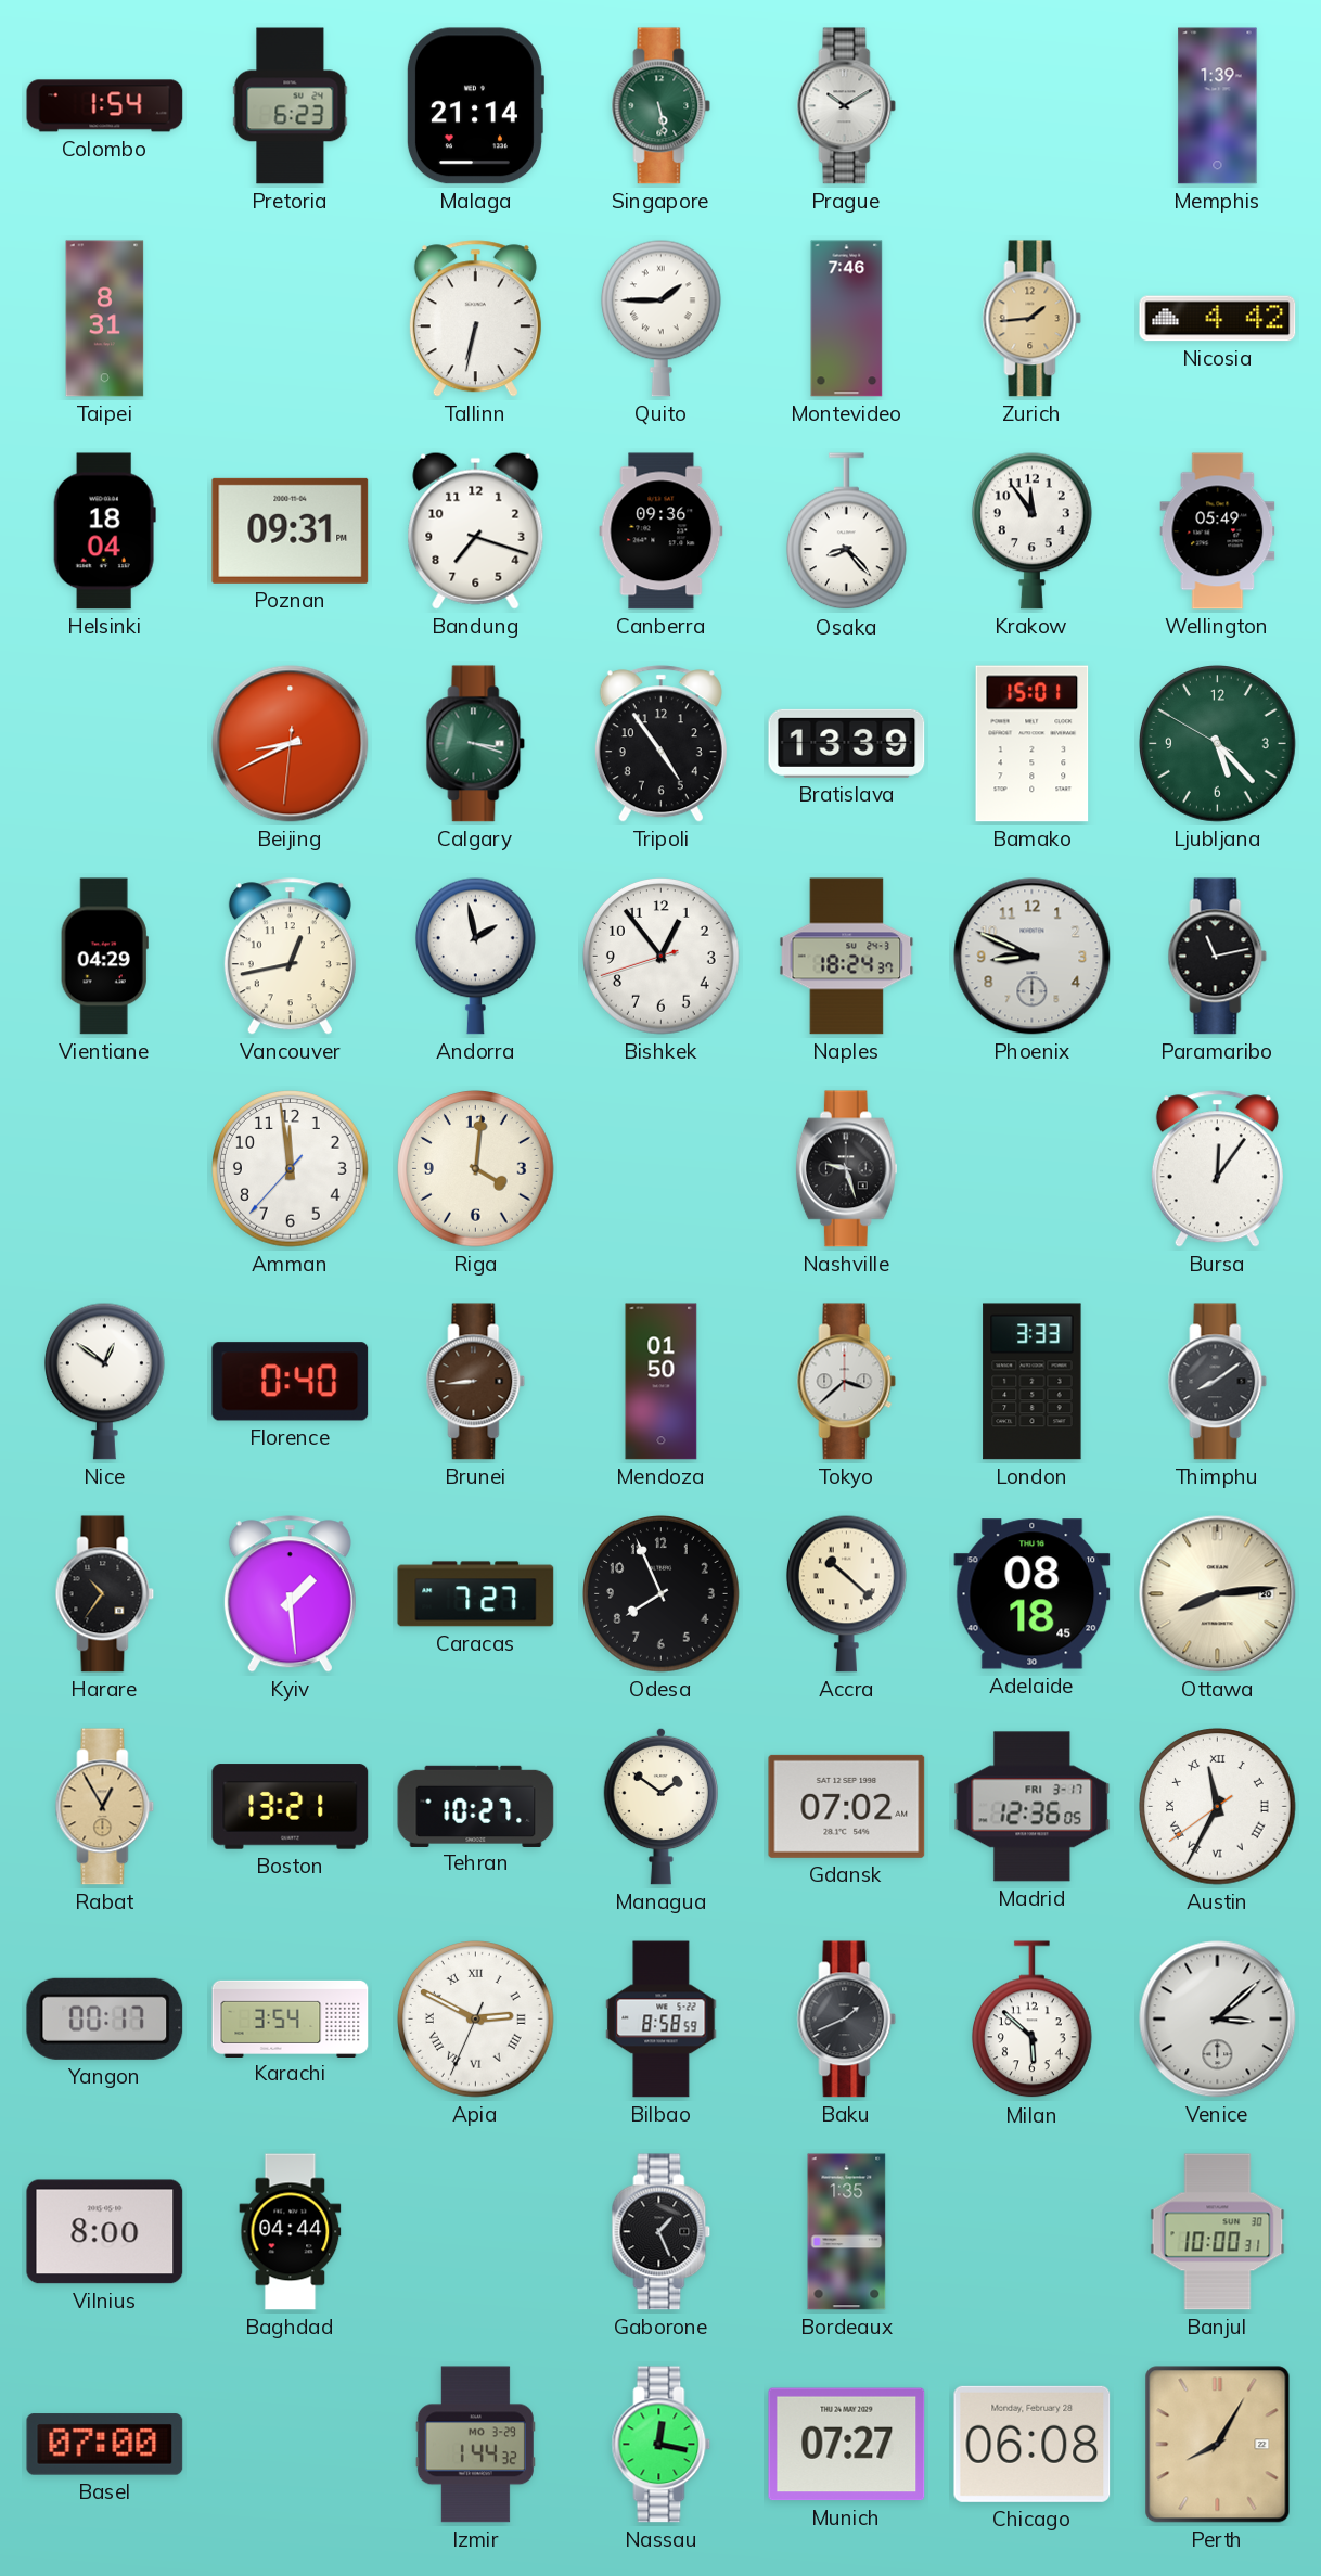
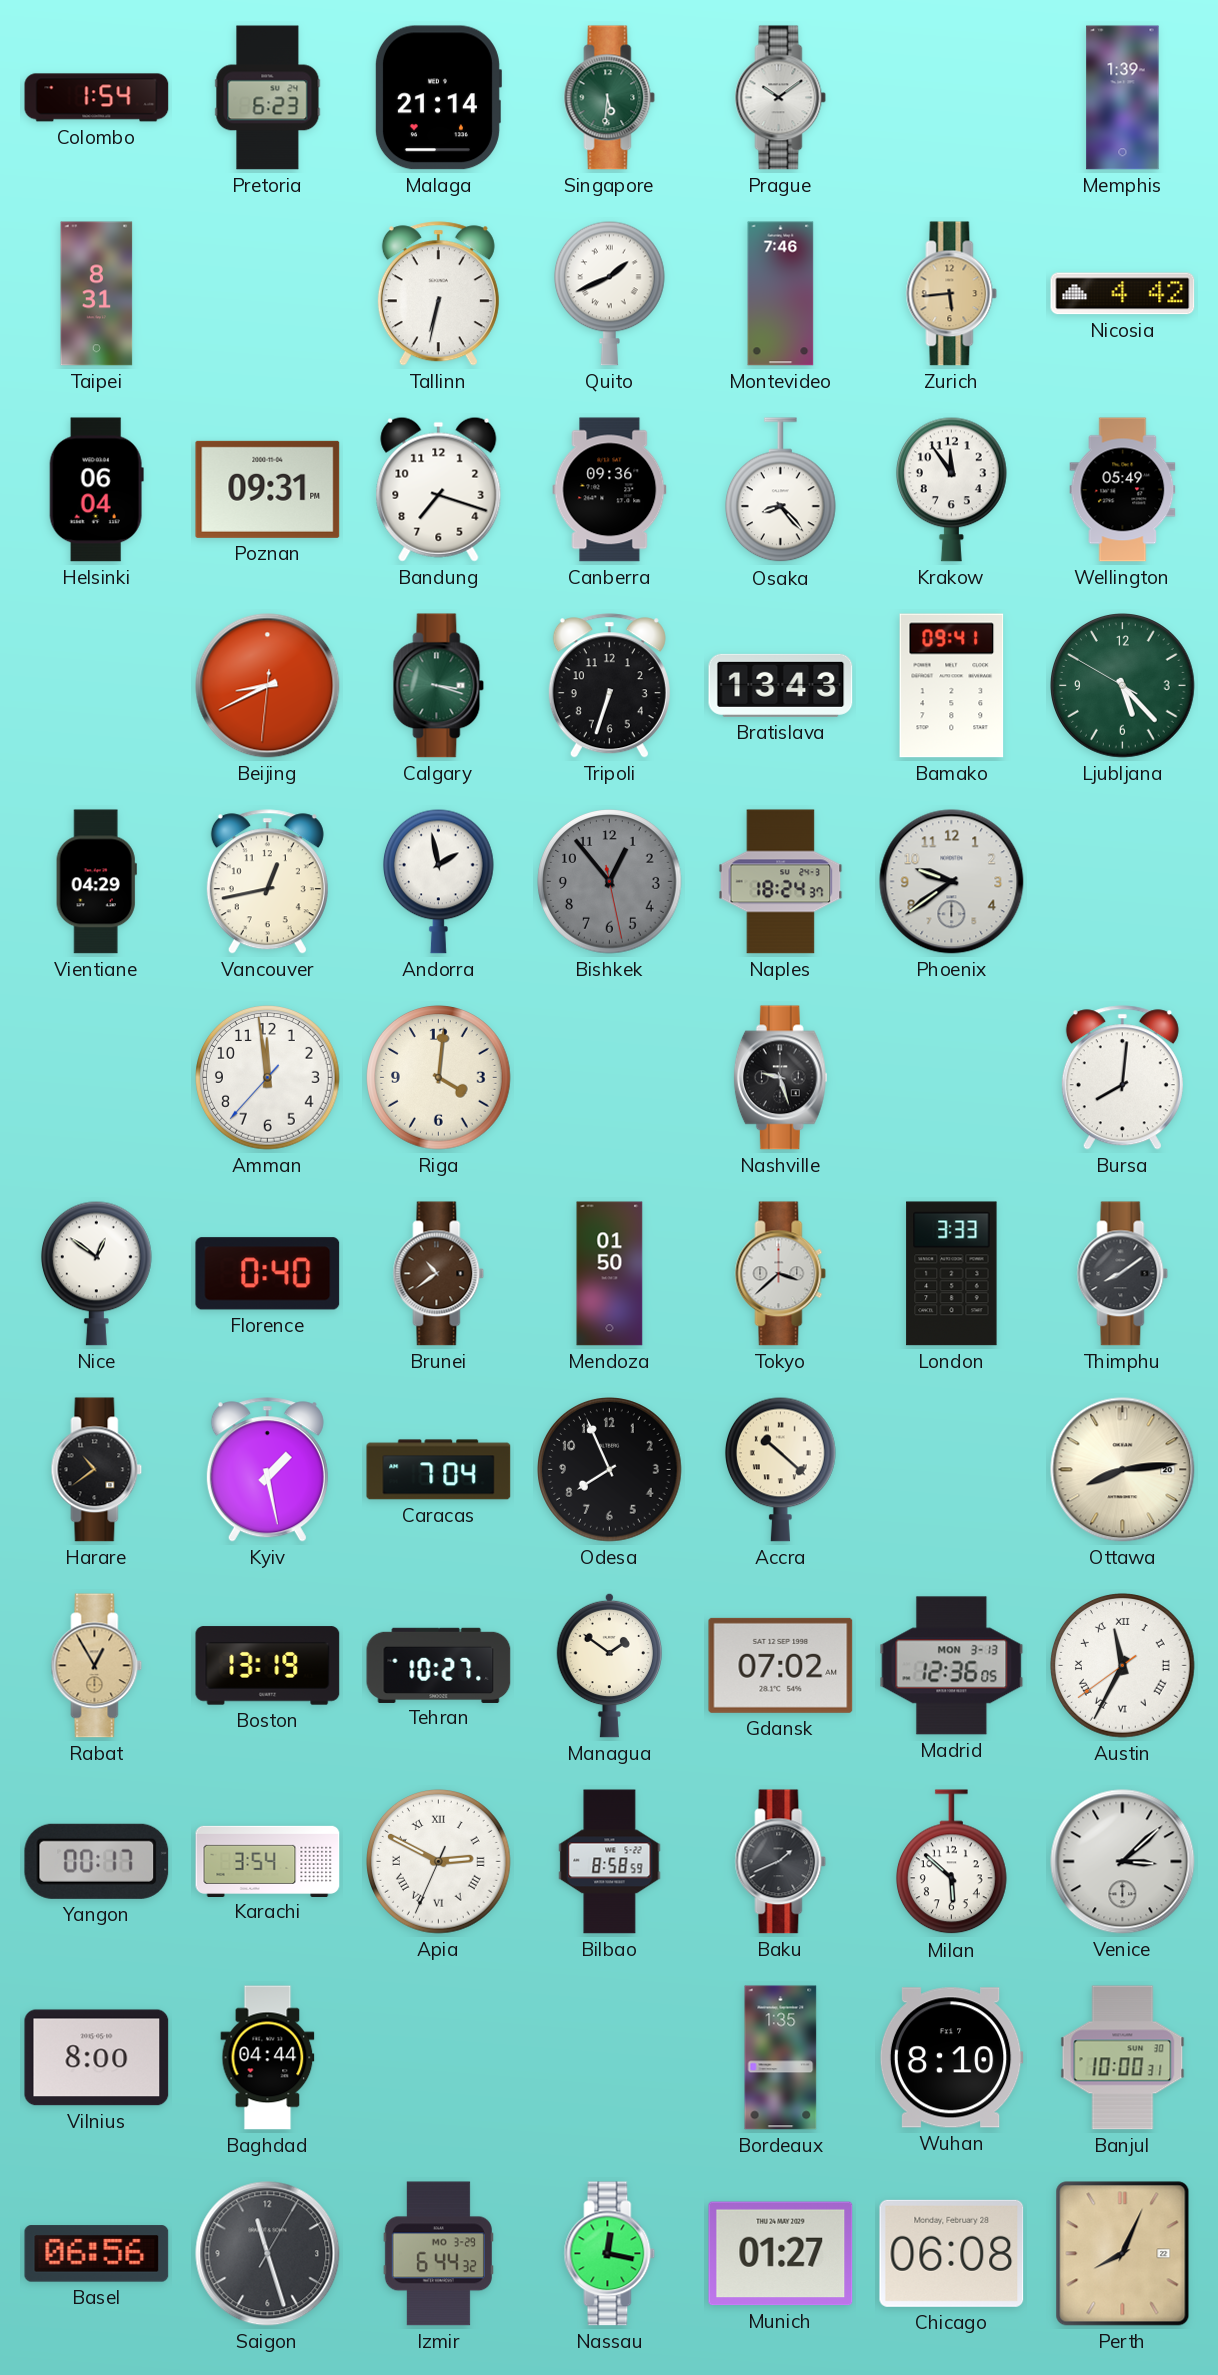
Singapore: 5:28 -> 5:31 (610, 98)
Prague: 10:10 -> 10:09 (781, 98)
Quito: 1:45 -> 1:41 (609, 293)
Zurich: 1:44 -> 5:44 (952, 294)
Helsinki: 18:04 -> 06:04 (96, 490)
Tripoli: 4:54 -> 6:33 (609, 686)
Bratislava: 13:39 -> 13:43 (781, 685)
Bamako: 15:01 -> 09:41 (952, 686)
Bishkek: 12:53:42 -> 12:53:28 (610, 882)
Bishkek dial: white -> grey (610, 882)
Phoenix: 8:49 -> 9:39 (952, 882)
Paramaribo: 11:13 -> none (1218, 957)
Bursa: 12:06 -> 8:01 (1122, 1078)
Brunei: 8:44 -> 10:39 (439, 1274)
Harare: 10:36 -> 10:39 (97, 1470)
Kyiv: 1:29 -> 1:28 (267, 1470)
Caracas: 7:27 -> 7:04 (439, 1470)
Adelaide: 08:18 -> none (1033, 1594)
Boston: 13:21 -> 13:19 (268, 1666)
Madrid date: FRI 3-17 -> MON 3-13 (952, 1666)
Gaborone: 1:26 -> none (662, 2232)
Wuhan: none -> 8:10 (951, 2058)
Basel: 07:00 -> 06:56 (97, 2254)
Saigon: none -> 11:27 (268, 2254)
Izmir: 1:44 -> 6:44 (438, 2254)
Munich: 07:27 -> 01:27 (781, 2254)
Perth: 8:05 -> 8:04 (1123, 2254)
